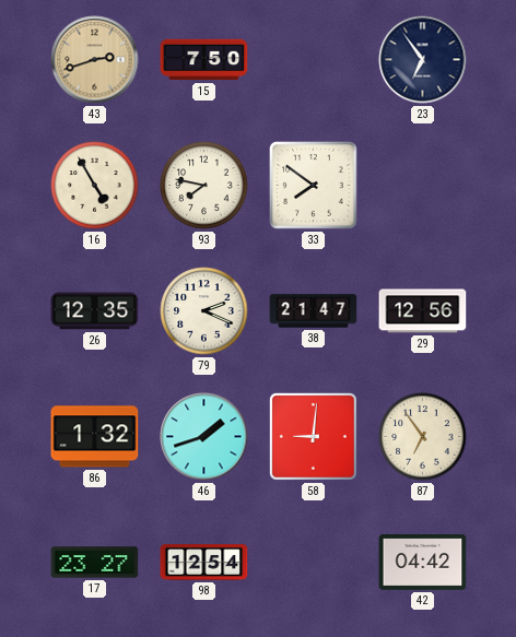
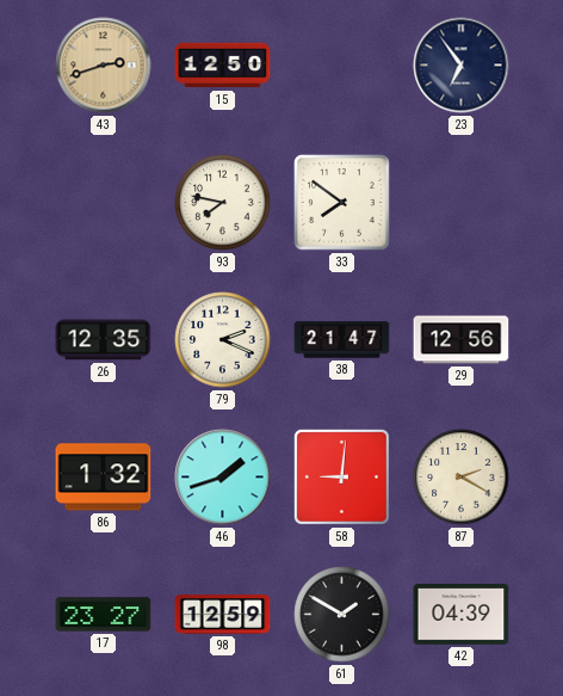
15: 7:50 -> 12:50 (223, 66)
16: 4:55 -> none (95, 186)
87: 6:54 -> 2:20 (462, 478)
98: 12:54 -> 12:59 (223, 615)
61: none -> 1:50 (342, 615)
42: 04:42 -> 04:39 (462, 615)
